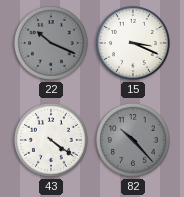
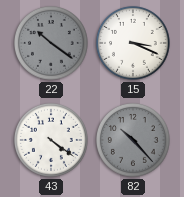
22: 10:19 -> 10:21 (51, 43)
